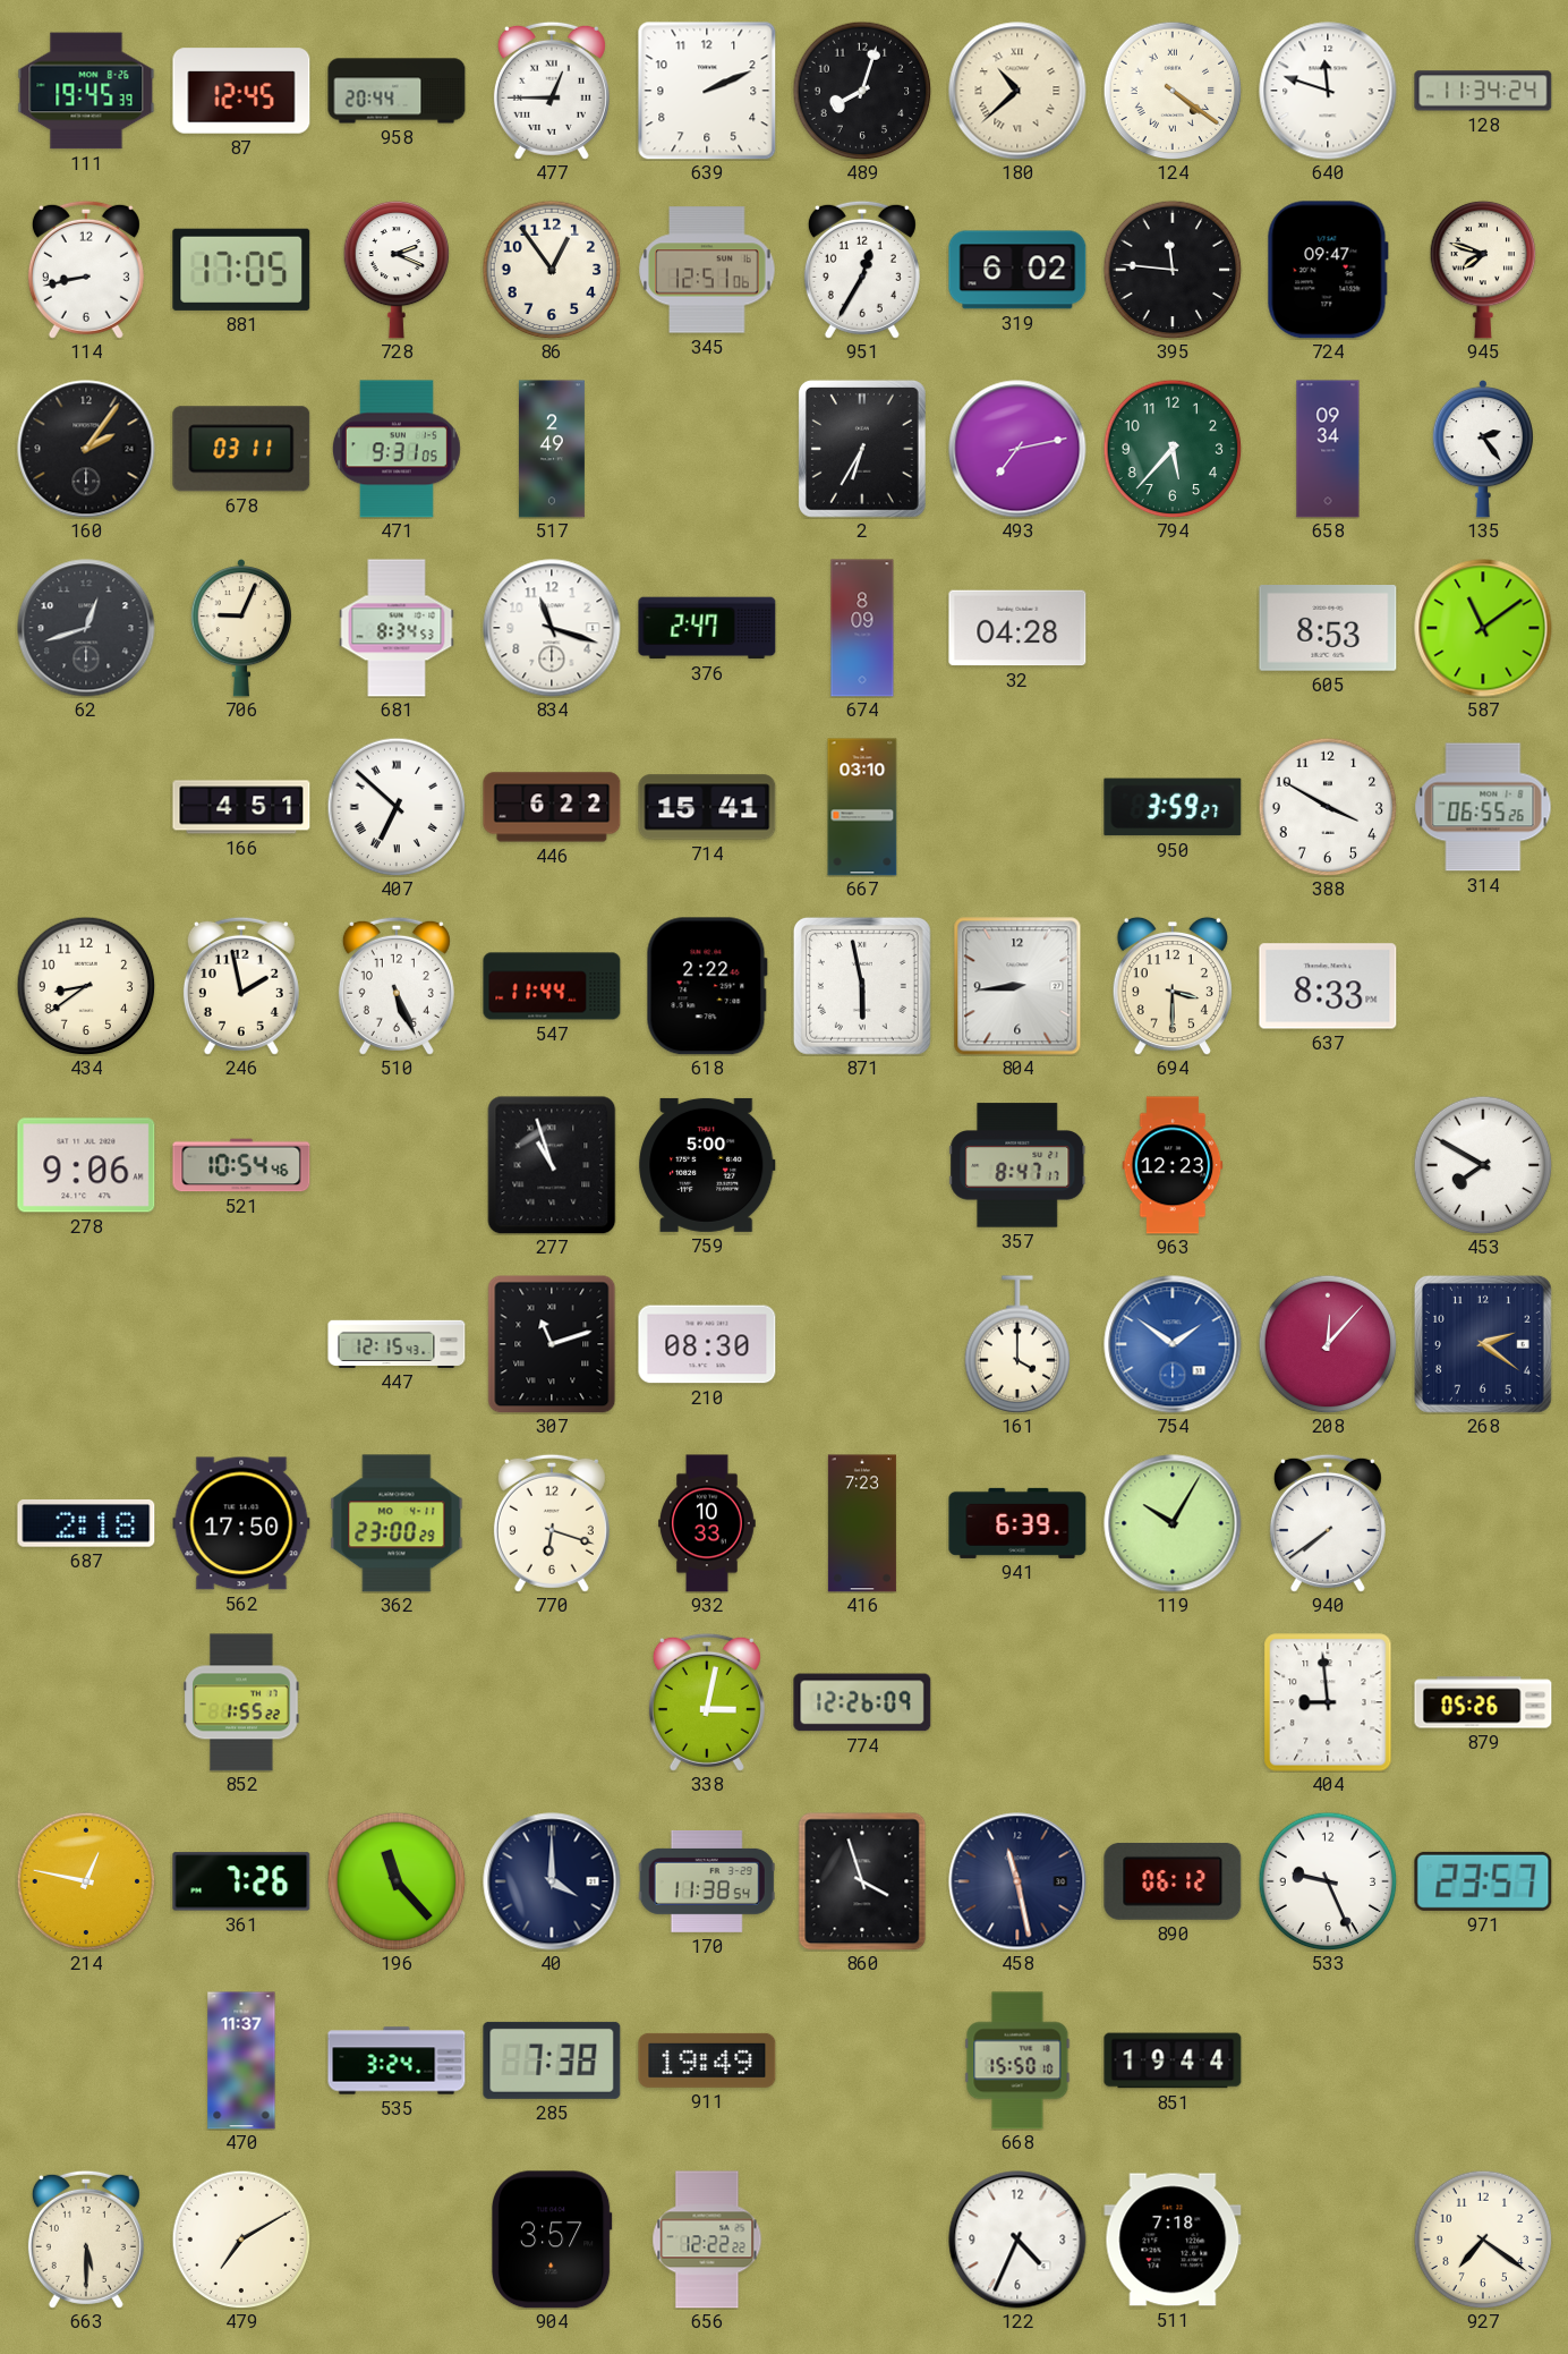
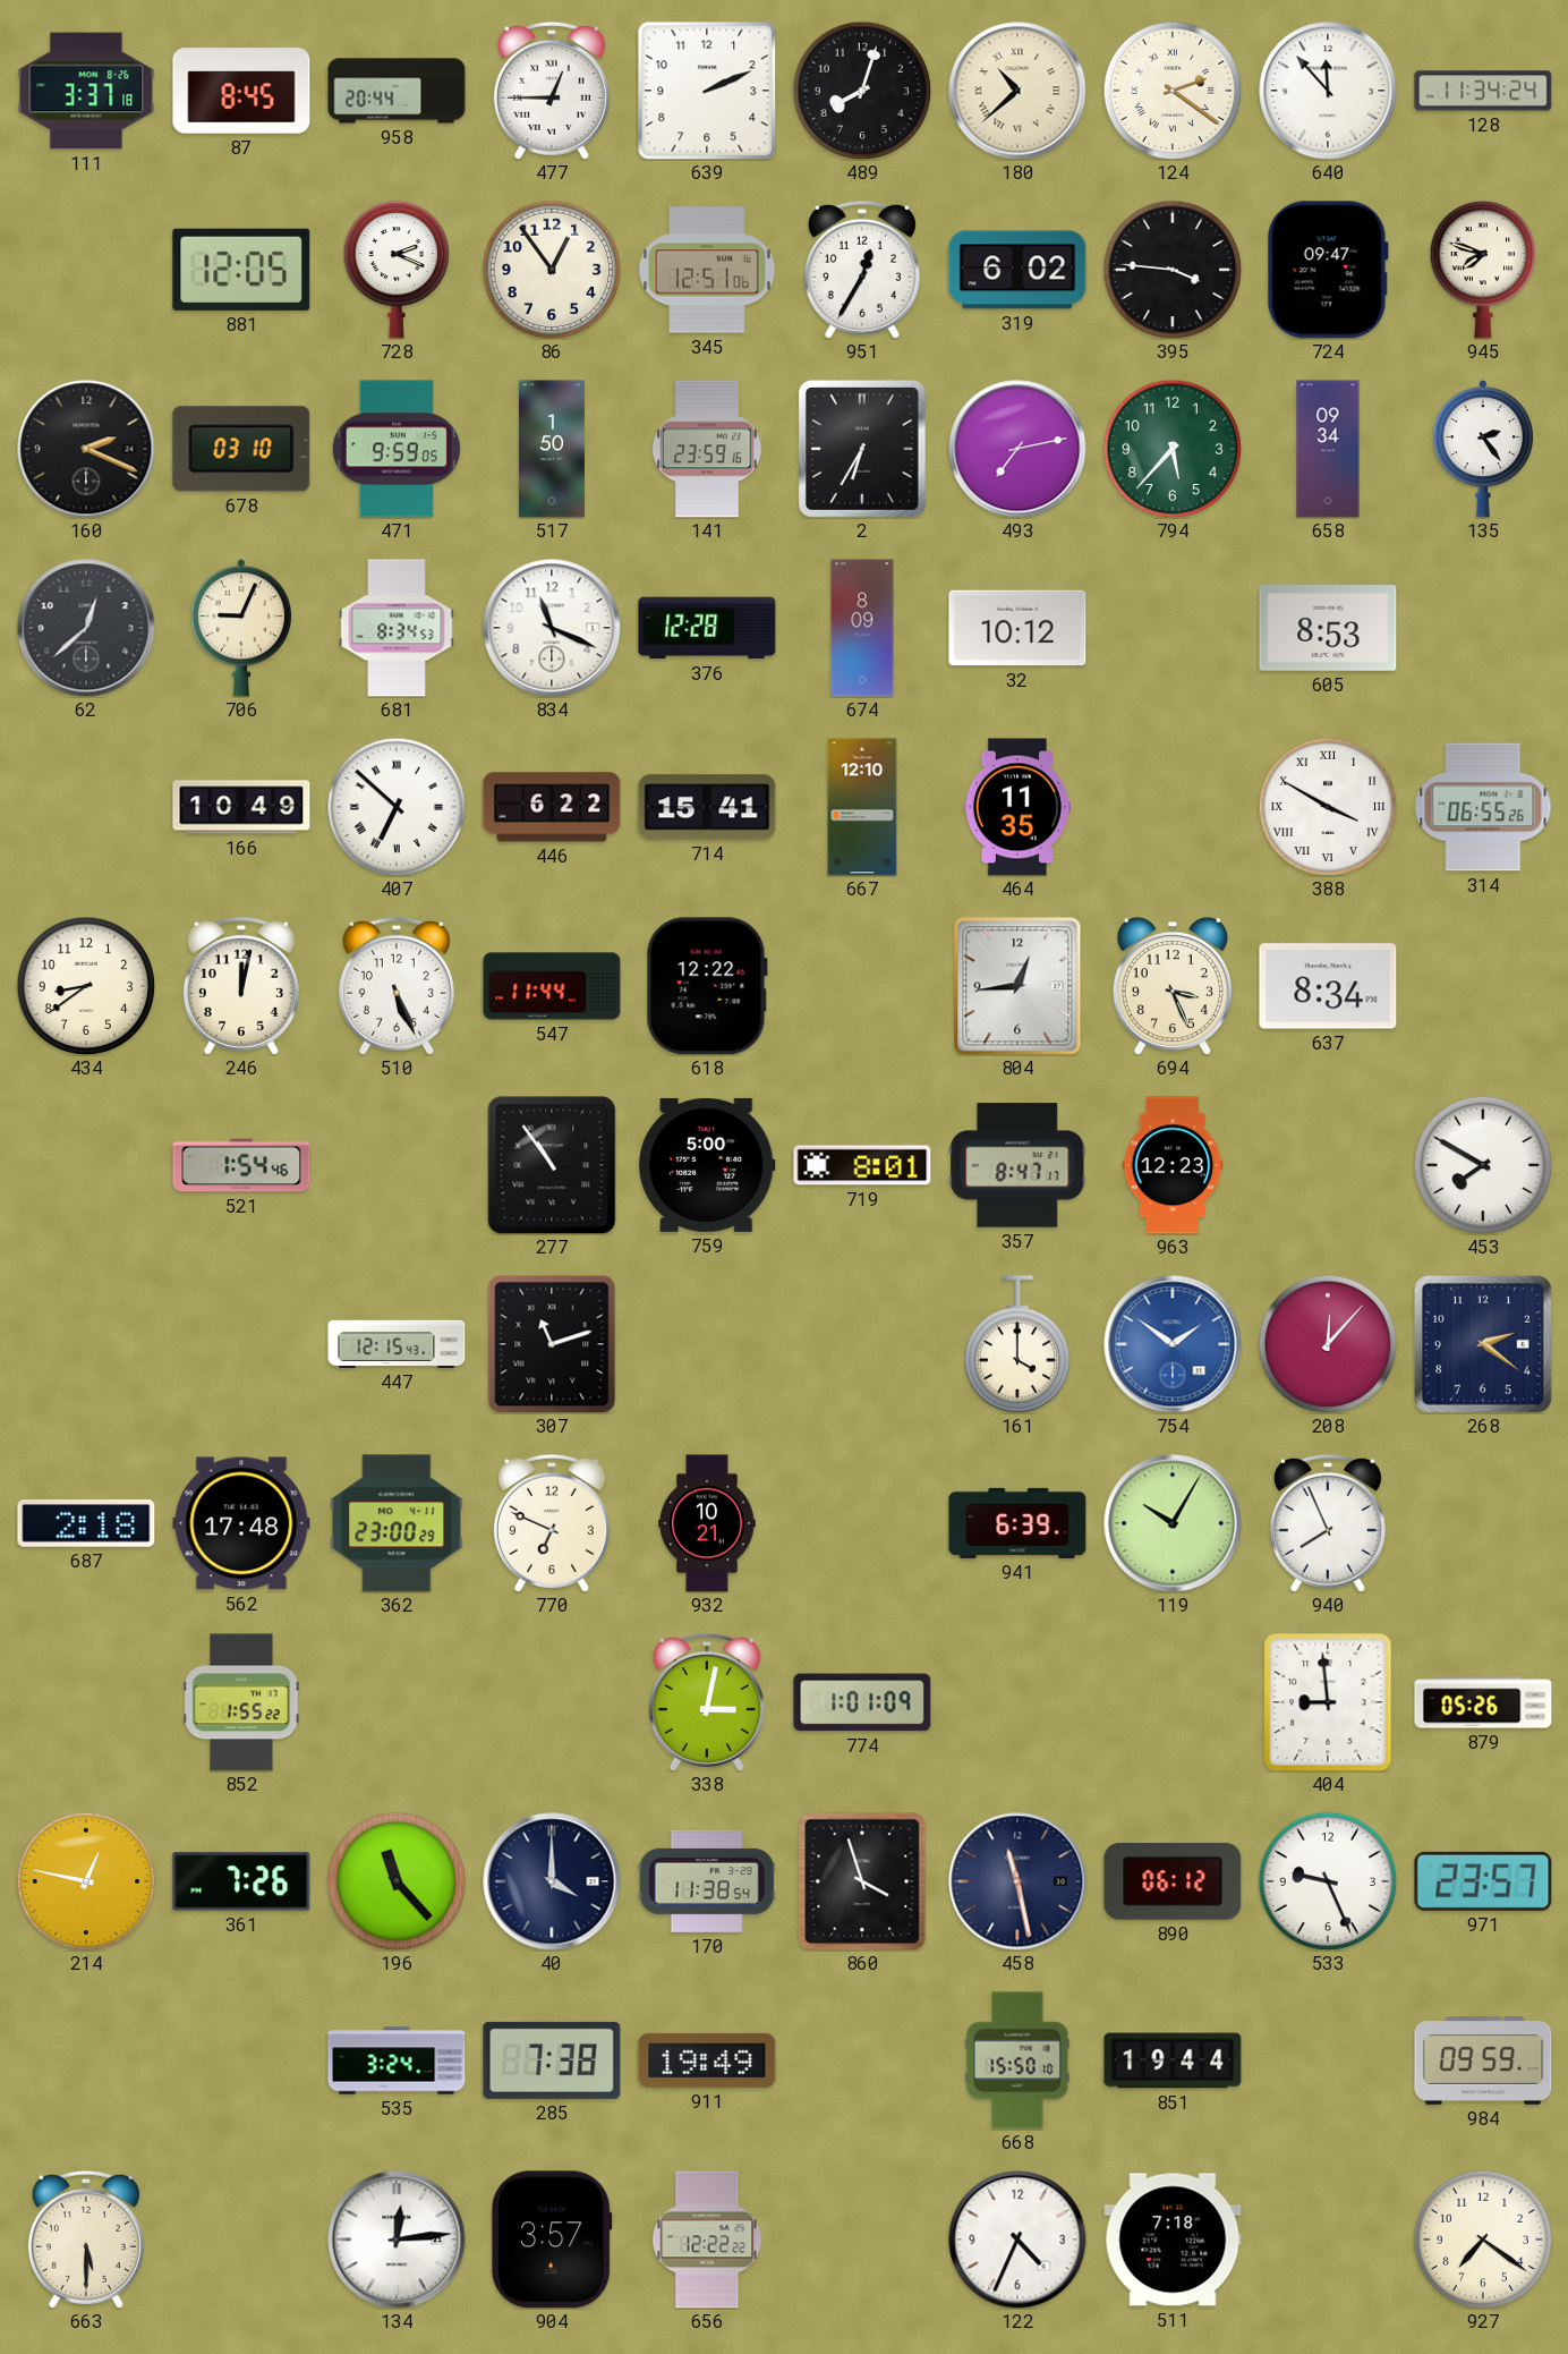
111: 19:45 -> 3:37 (86, 91)
87: 12:45 -> 8:45 (241, 91)
124: 4:21 -> 2:21 (1173, 91)
640: 11:48 -> 11:53 (1328, 91)
114: 8:43 -> none (86, 270)
881: 17:05 -> 12:05 (241, 270)
395: 11:46 -> 3:46 (1173, 270)
160: 2:06 -> 2:19 (86, 449)
678: 03:11 -> 03:10 (241, 449)
471: 9:31 -> 9:59 (397, 449)
517: 2:49 -> 1:50 (552, 449)
141: none -> 23:59 (708, 449)
62: 12:42 -> 12:38 (86, 628)
834: 11:18 -> 11:19 (552, 628)
376: 2:47 -> 12:28 (707, 628)
32: 04:28 -> 10:12 (1017, 628)
587: 11:09 -> none (1483, 628)
166: 4:51 -> 10:49 (241, 807)
667: 03:10 -> 12:10 (862, 807)
464: none -> 11:35 (1017, 807)
950: 3:59 -> none (1173, 807)
388 numerals: Arabic -> Roman (1328, 807)
246: 1:58 -> 12:02 (241, 986)
618: 2:22 -> 12:22 (707, 986)
871: 5:58 -> none (862, 986)
804: 8:44 -> 12:44 (1017, 986)
694: 3:30 -> 3:26 (1173, 986)
637: 8:33 -> 8:34 (1328, 986)
278: 9:06 -> none (86, 1165)
521: 10:54 -> 1:54 (241, 1165)
277: 10:57 -> 10:54 (552, 1165)
719: none -> 8:01 (862, 1165)
210: 08:30 -> none (707, 1344)
562: 17:50 -> 17:48 (241, 1523)
770: 6:18 -> 6:49 (552, 1523)
932: 10:33 -> 10:21 (707, 1523)
416: 7:23 -> none (862, 1523)
940: 7:39 -> 7:56 (1328, 1523)
774: 12:26 -> 1:01 (862, 1702)
470: 11:37 -> none (241, 2060)
984: none -> 09:59 (1483, 2062)
479: 7:10 -> none (241, 2240)
134: none -> 12:14 (397, 2240)
